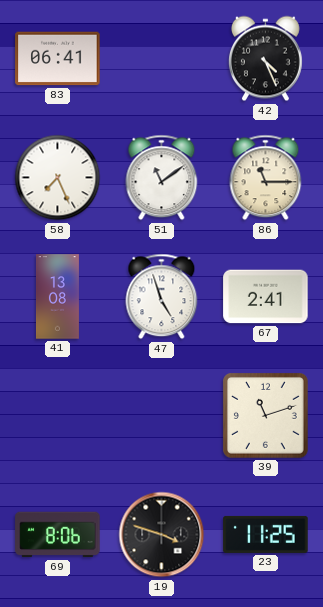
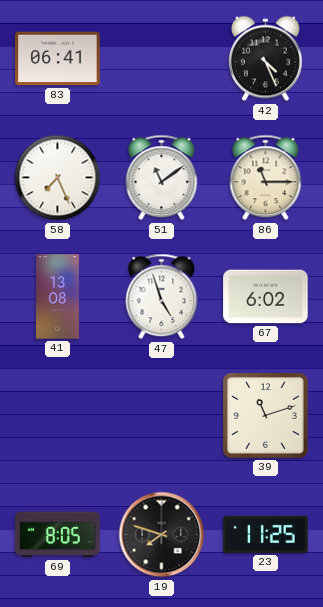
67: 2:41 -> 6:02 (266, 297)
69: 8:06 -> 8:05 (58, 535)
19: 3:48 -> 7:48 (162, 535)
